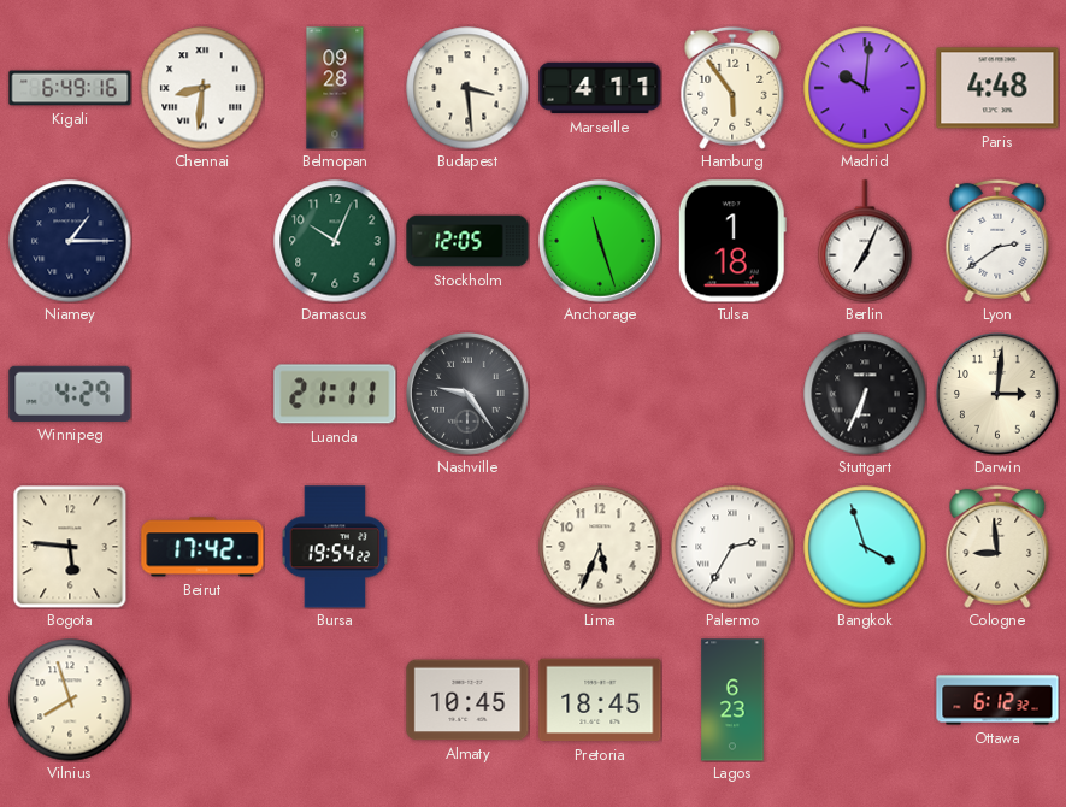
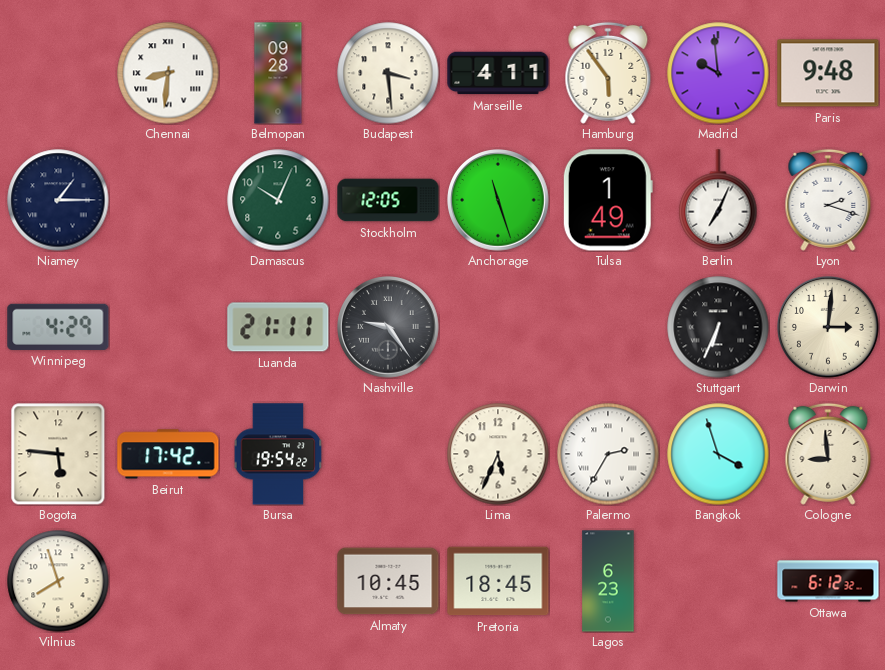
Kigali: 6:49 -> none (70, 88)
Madrid: 10:01 -> 9:59 (718, 73)
Paris: 4:48 -> 9:48 (828, 73)
Tulsa: 1:18 -> 1:49 (608, 200)
Lyon: 2:39 -> 2:18 (828, 200)
